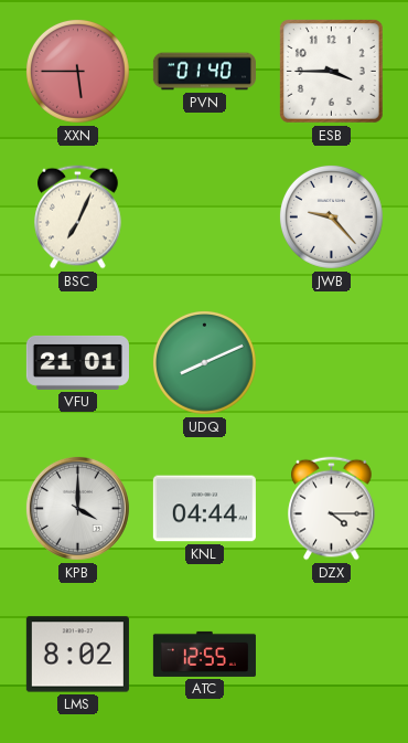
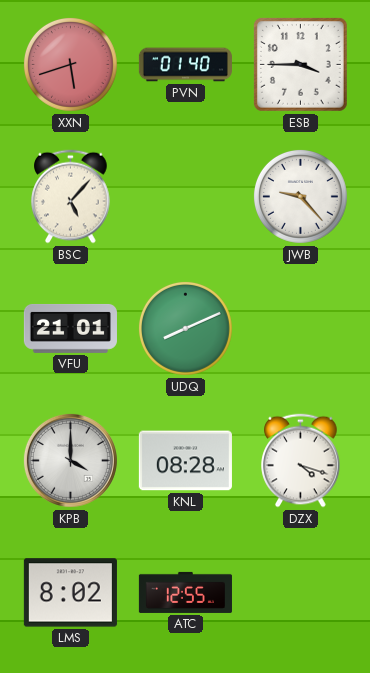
XXN: 5:45 -> 5:42 (70, 64)
BSC: 7:04 -> 5:07 (71, 197)
KNL: 04:44 -> 08:28 (185, 461)
DZX: 4:15 -> 4:18 (301, 461)
